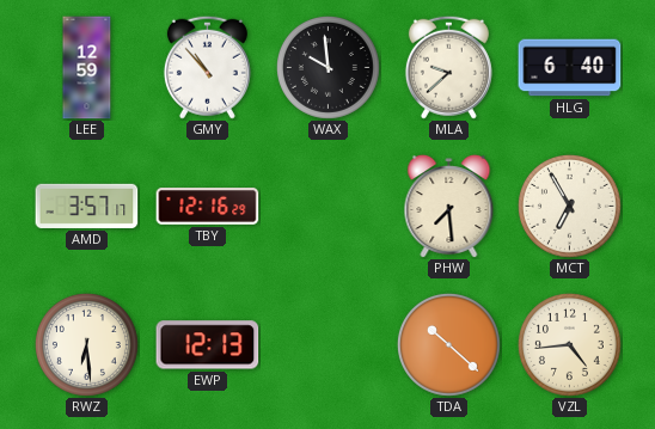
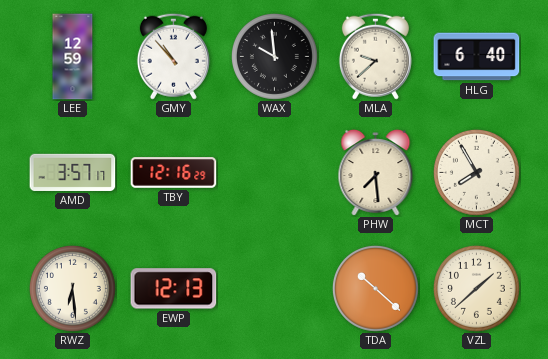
MCT: 6:55 -> 7:55 (476, 172)
VZL: 4:44 -> 1:38 (476, 288)
